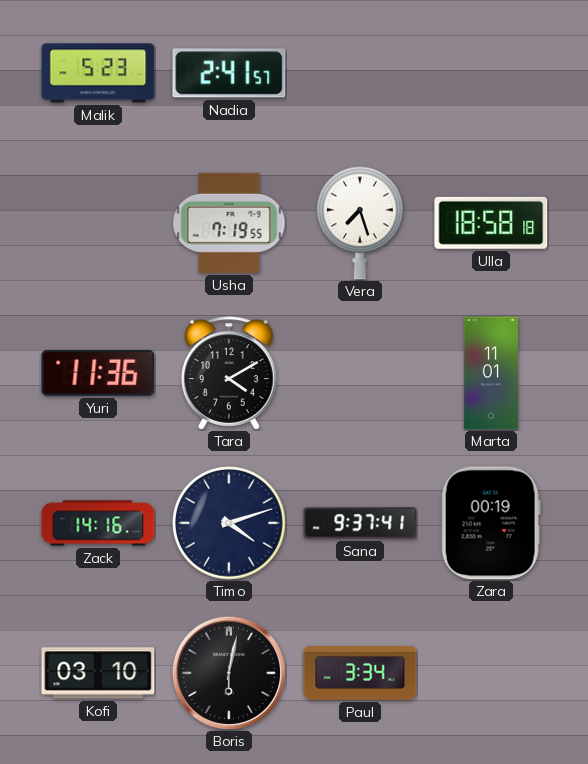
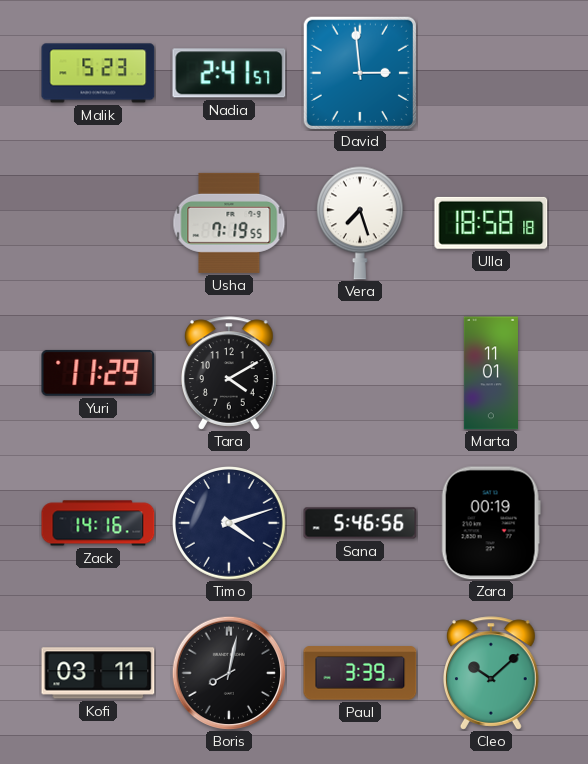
David: none -> 2:59 (360, 73)
Yuri: 11:36 -> 11:29 (98, 373)
Sana: 9:37 -> 5:46 (360, 523)
Kofi: 03:10 -> 03:11 (98, 673)
Boris: 6:02 -> 8:02 (229, 673)
Paul: 3:34 -> 3:39 (360, 673)
Cleo: none -> 10:08 (492, 673)
